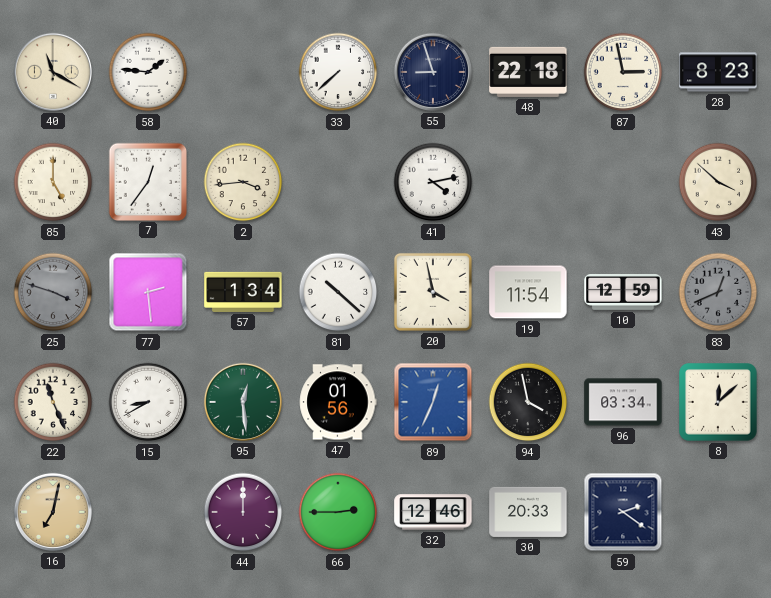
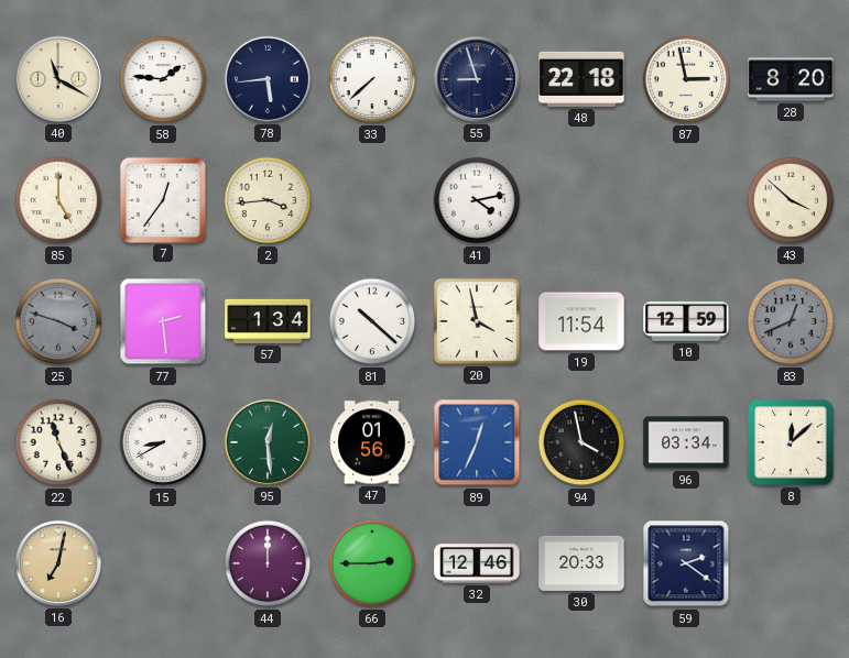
78: none -> 5:44 (268, 79)
28: 8:23 -> 8:20 (791, 79)
